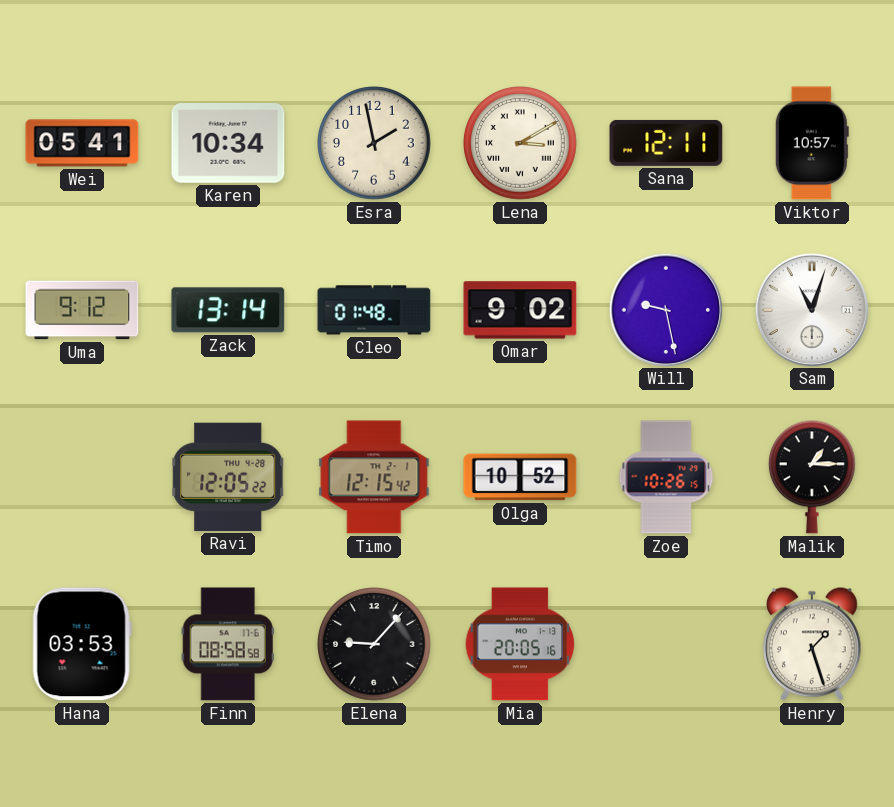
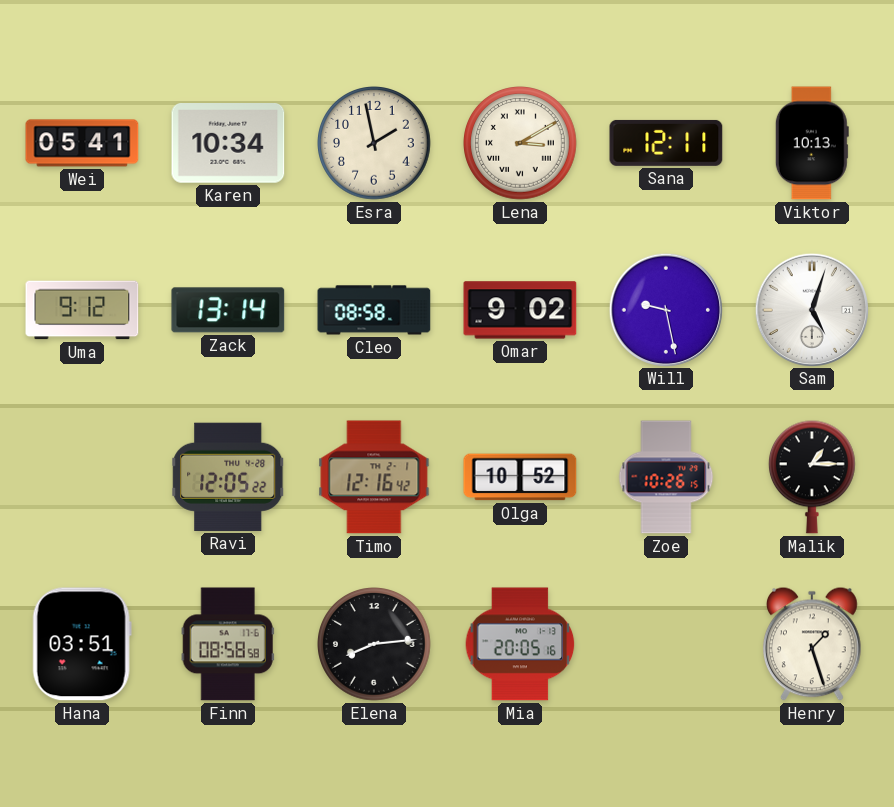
Viktor: 10:57 -> 10:13 (812, 143)
Cleo: 01:48 -> 08:58 (374, 310)
Sam: 11:03 -> 5:03 (811, 309)
Timo: 12:15 -> 12:16 (374, 477)
Hana: 03:53 -> 03:51 (82, 644)
Elena: 9:07 -> 8:14 (375, 645)
